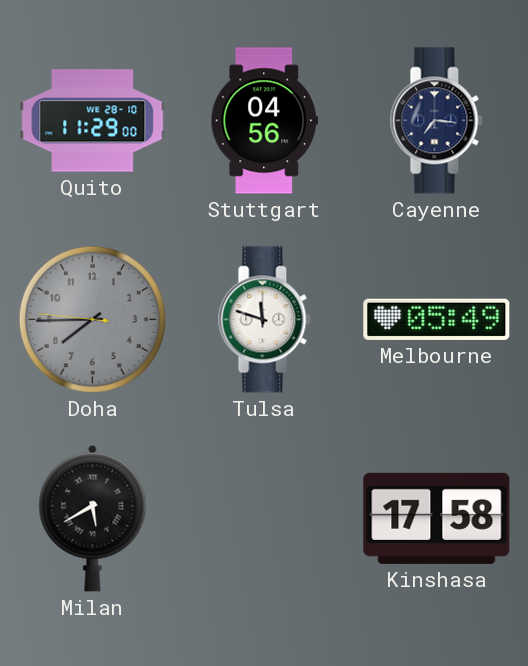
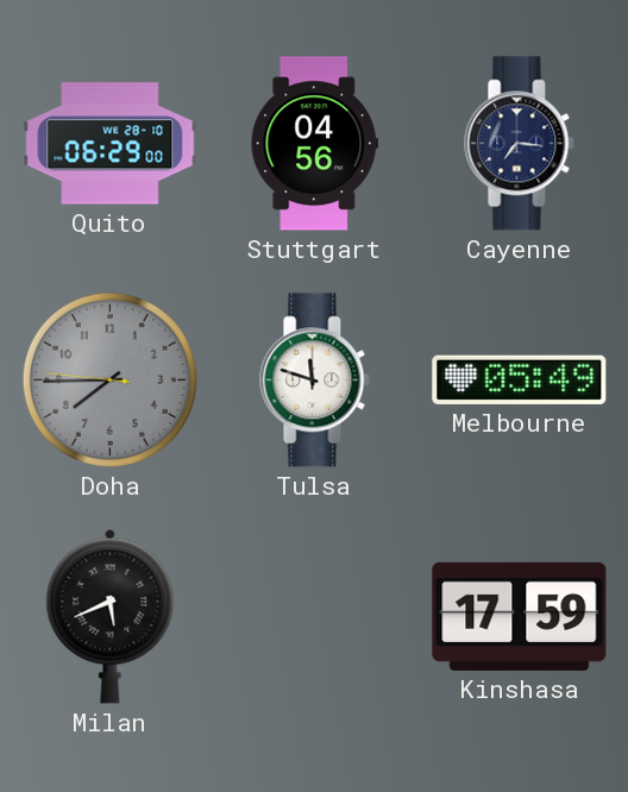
Quito: 11:29 -> 06:29 (111, 144)
Milan: 5:40 -> 5:41 (111, 616)
Kinshasa: 17:58 -> 17:59 (520, 616)
